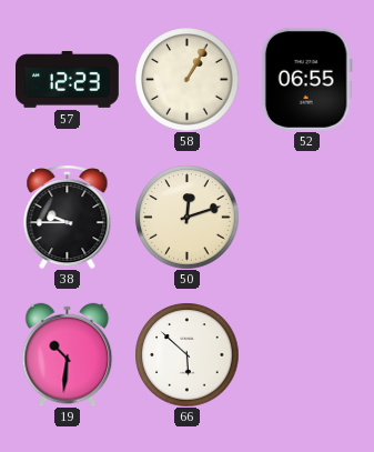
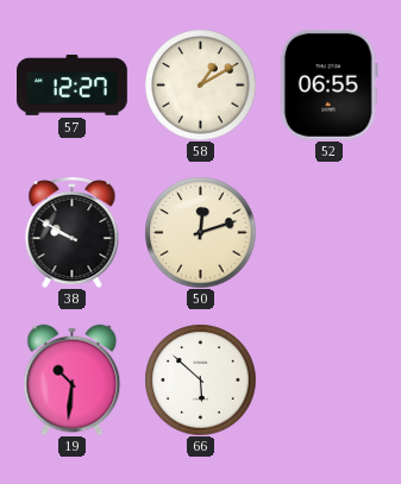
57: 12:23 -> 12:27 (73, 84)
58: 1:05 -> 1:10 (200, 84)
38: 9:45 -> 9:50 (73, 232)
